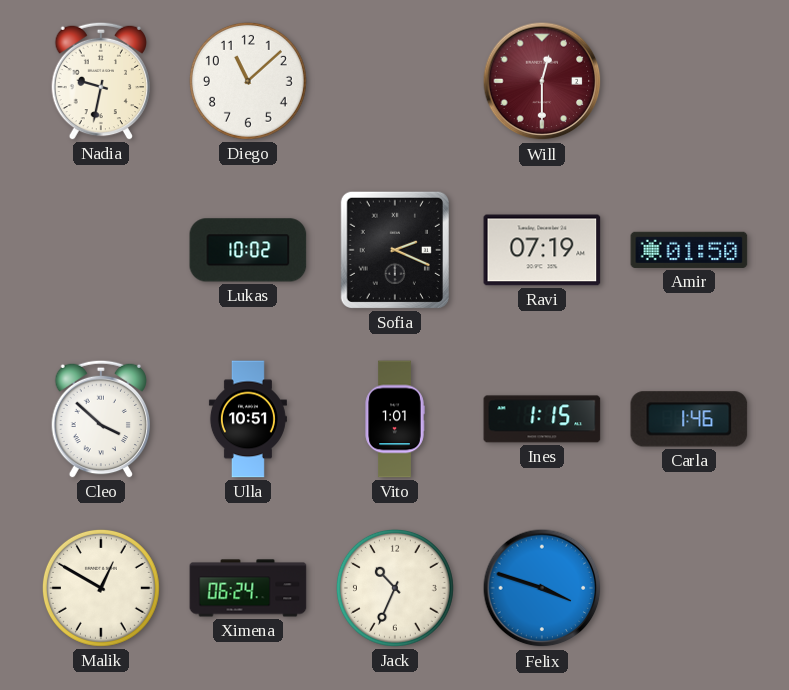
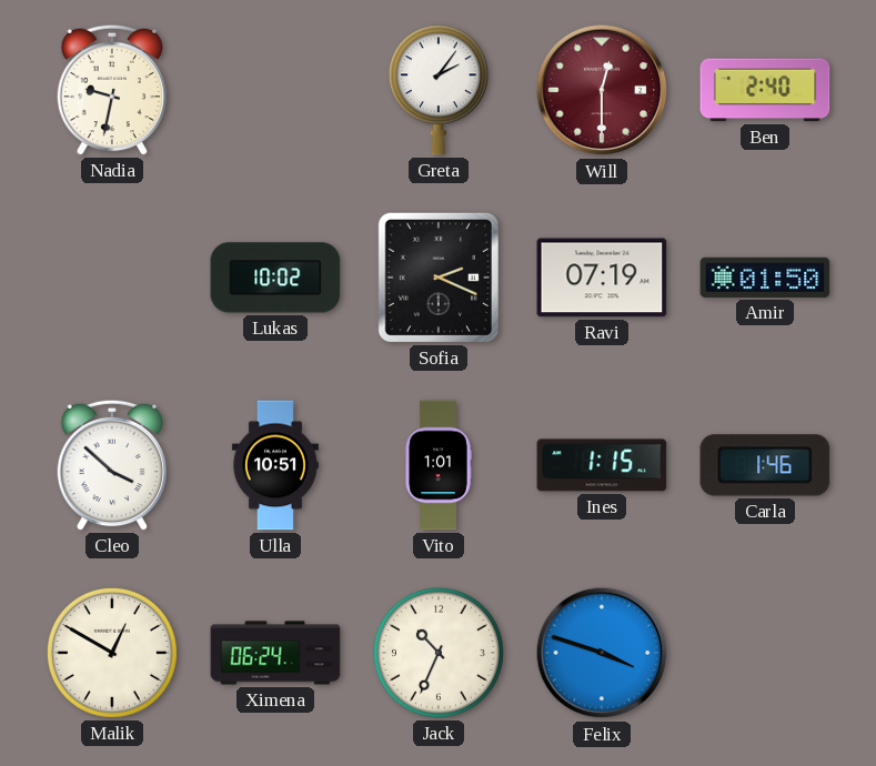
Diego: 11:08 -> none (248, 81)
Greta: none -> 2:06 (439, 90)
Ben: none -> 2:40 (765, 90)
